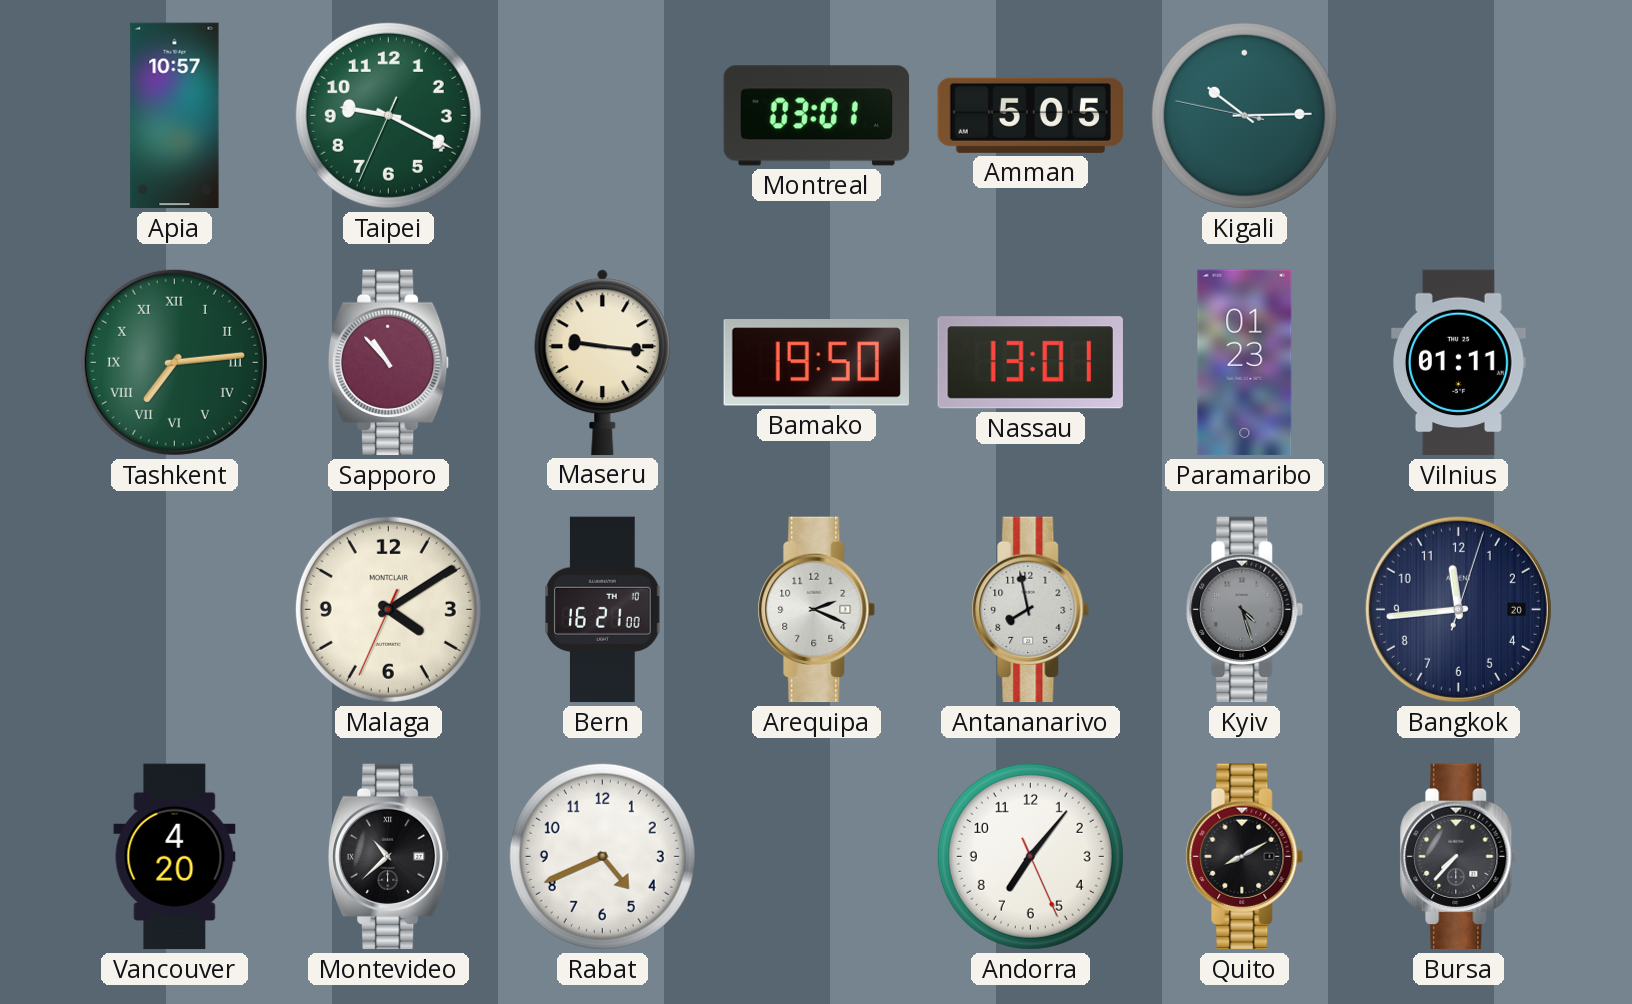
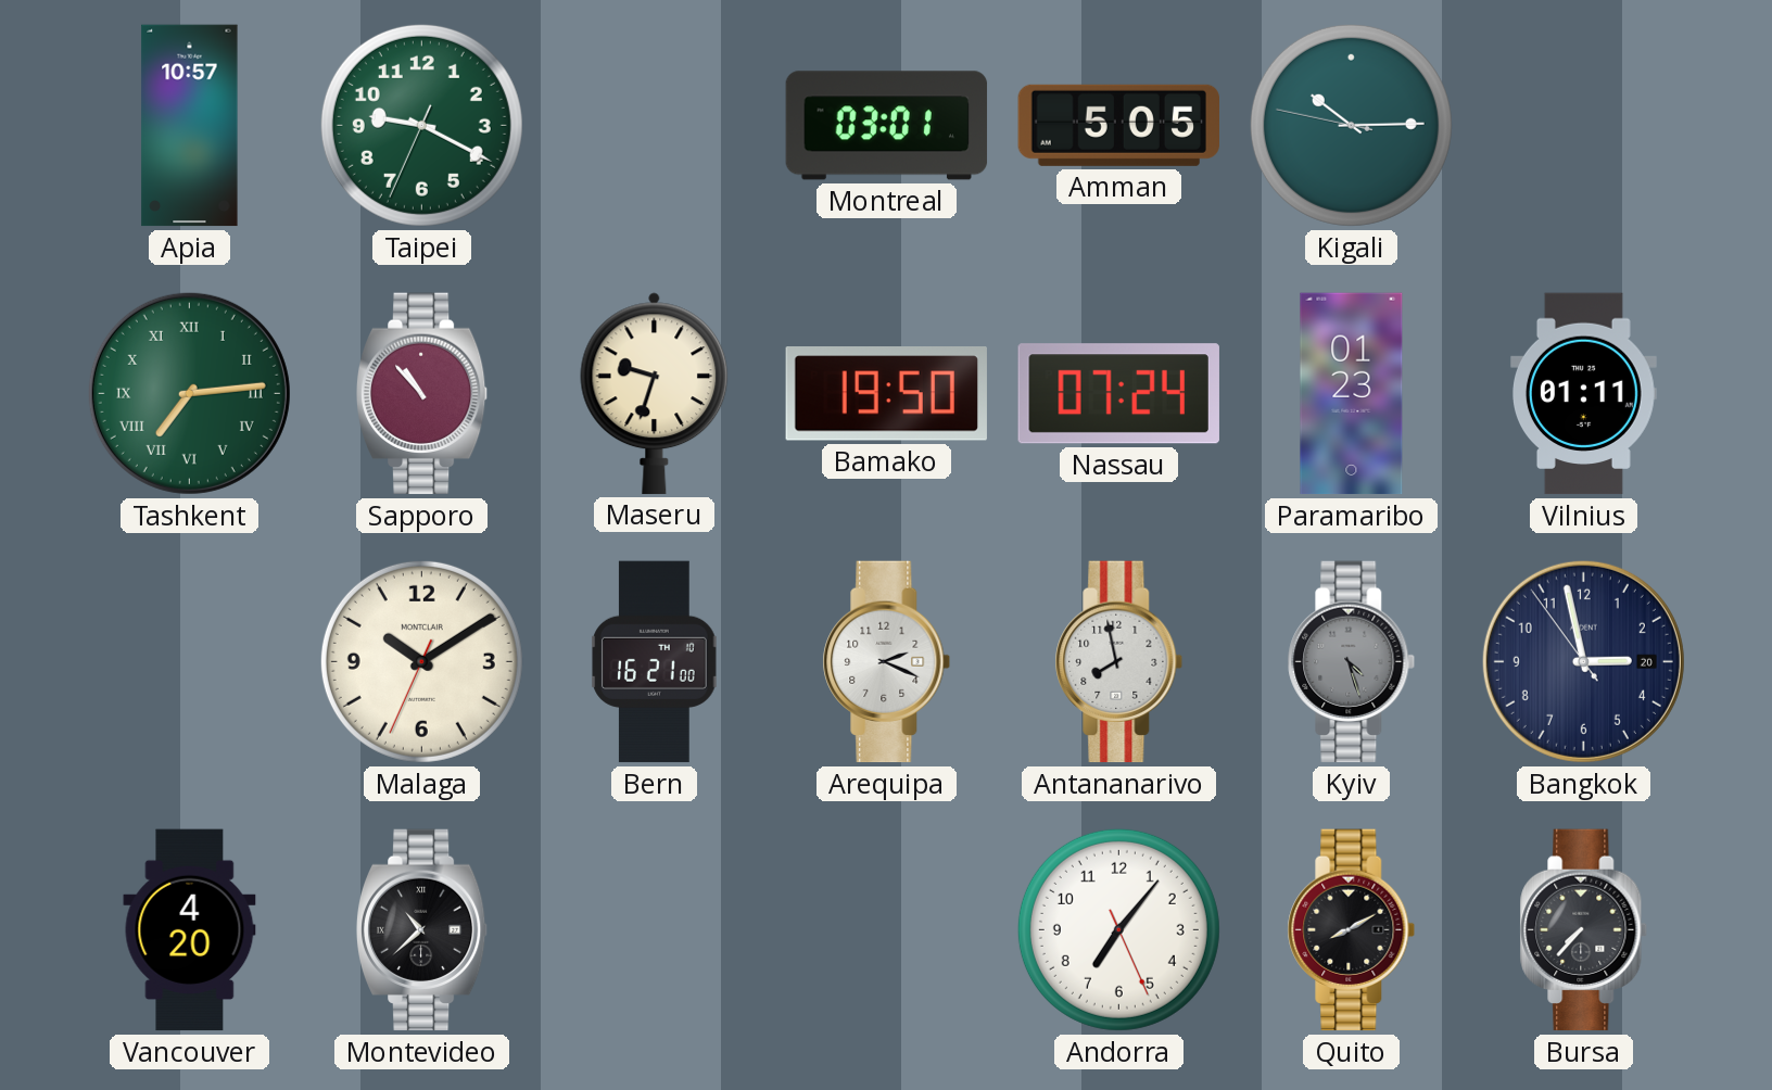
Maseru: 9:16 -> 9:33 (655, 393)
Nassau: 13:01 -> 07:24 (1118, 394)
Malaga: 4:09 -> 10:09 (421, 661)
Bangkok: 11:44 -> 2:57 (1583, 661)
Rabat: 4:41 -> none (602, 856)
